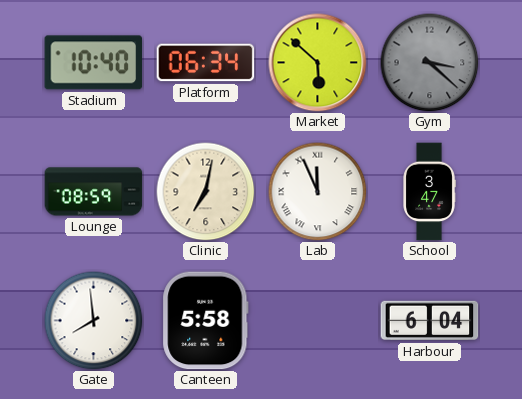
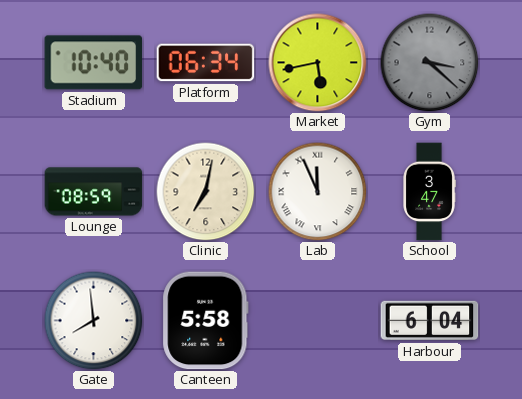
Market: 5:52 -> 5:43 (318, 63)
